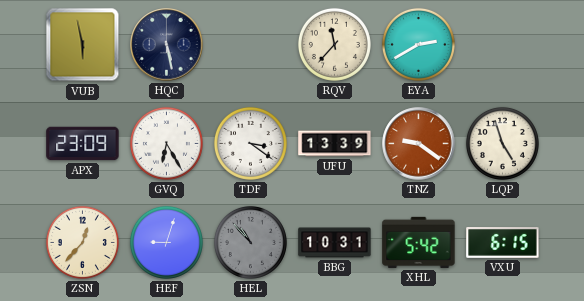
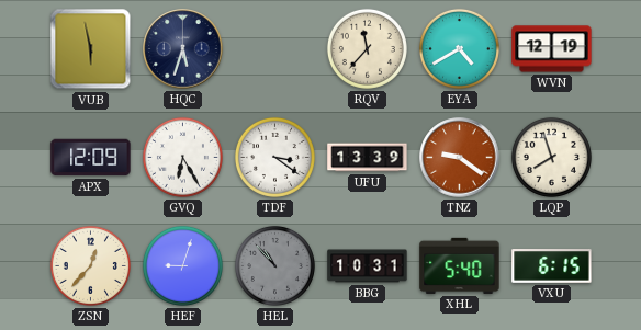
HQC: 5:28 -> 5:33 (183, 49)
EYA: 2:40 -> 4:40 (459, 48)
WVN: none -> 12:19 (552, 49)
APX: 23:09 -> 12:09 (91, 158)
LQP: 4:57 -> 7:57 (551, 157)
XHL: 5:42 -> 5:40 (460, 265)
